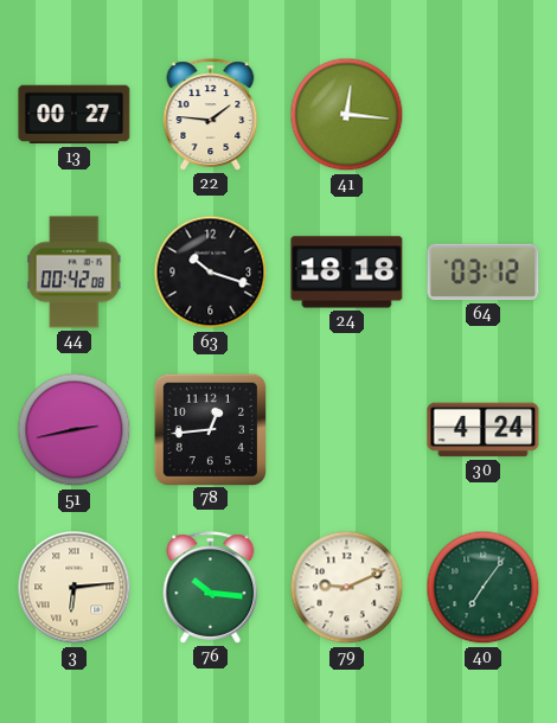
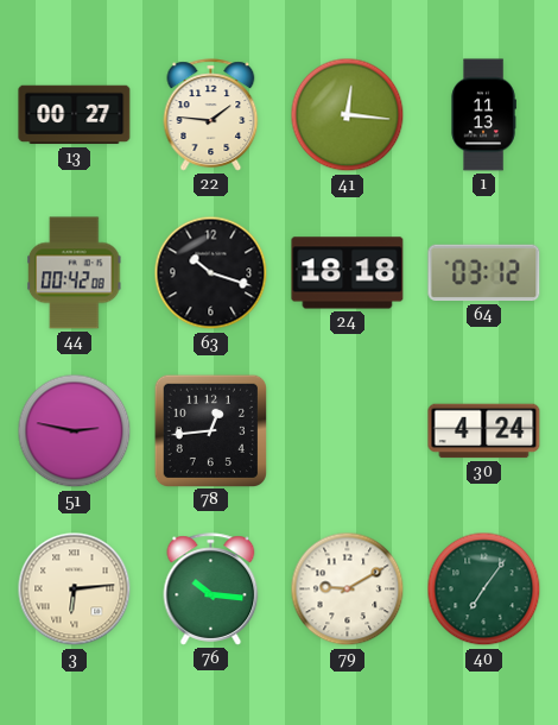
1: none -> 11:13 (483, 115)
51: 2:43 -> 2:47 (75, 431)
79: 9:11 -> 9:10 (348, 590)
